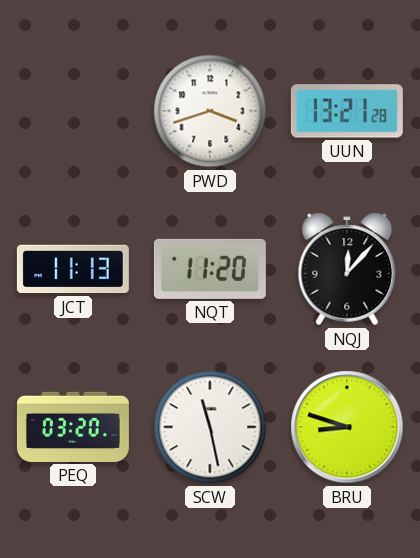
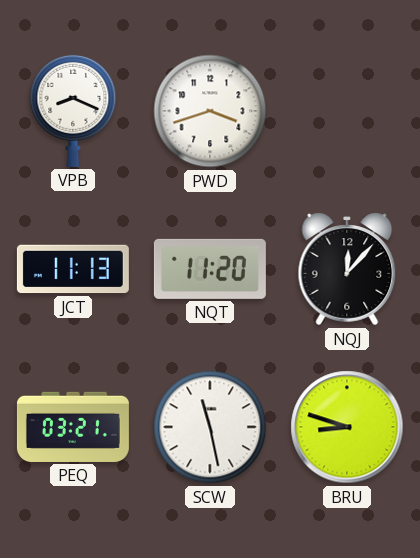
VPB: none -> 8:19 (73, 110)
UUN: 13:21 -> none (347, 111)
PEQ: 03:20 -> 03:21 (73, 427)
